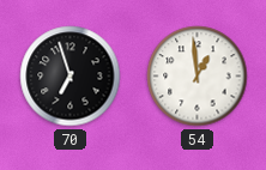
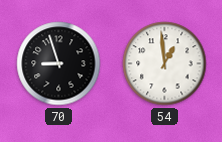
70: 6:57 -> 8:57 (59, 64)
